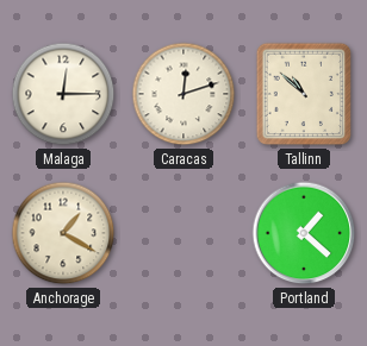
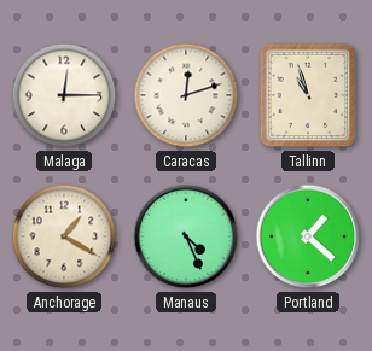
Tallinn: 10:52 -> 10:57 (308, 95)
Manaus: none -> 4:26 (186, 236)
